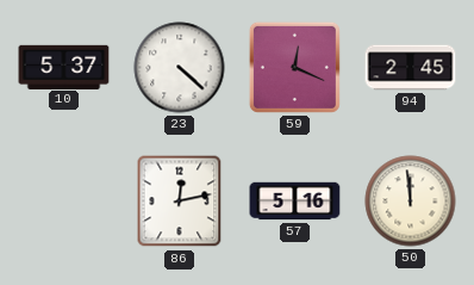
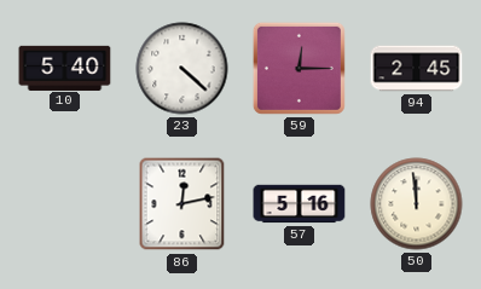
10: 5:37 -> 5:40 (65, 68)
59: 12:19 -> 12:15 (299, 68)
